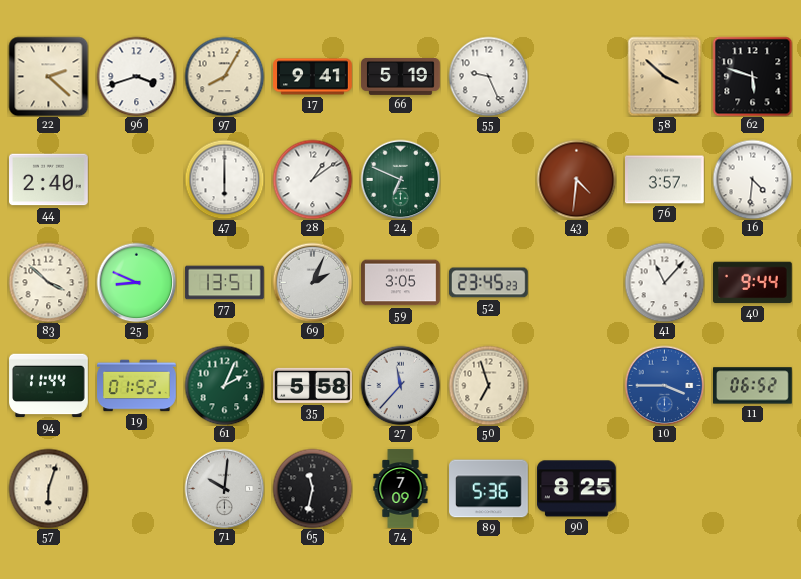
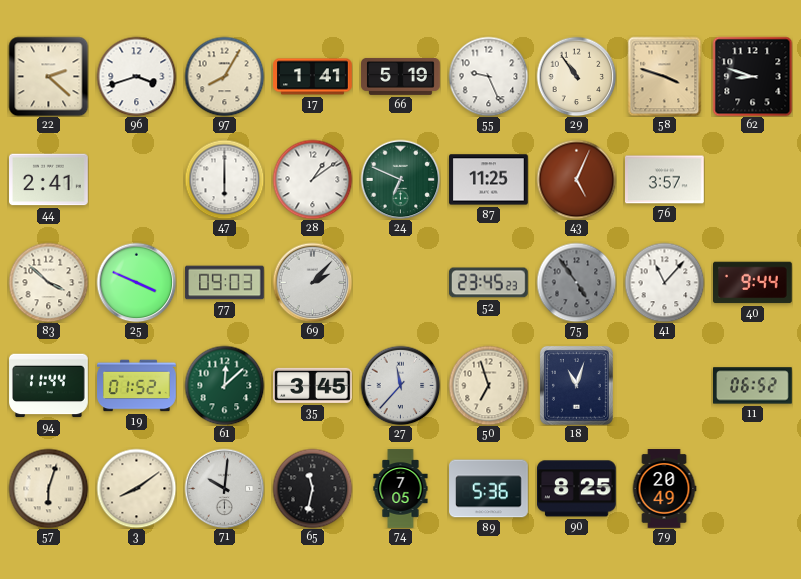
17: 9:41 -> 1:41 (313, 77)
29: none -> 10:54 (576, 76)
58: 3:52 -> 3:48 (665, 76)
62: 5:48 -> 8:48 (752, 76)
44: 2:40 -> 2:41 (49, 180)
87: none -> 11:25 (489, 180)
43: 4:31 -> 5:04 (576, 179)
16: 4:31 -> none (752, 179)
25: 8:49 -> 3:49 (136, 282)
77: 13:51 -> 09:03 (225, 283)
69: 2:04 -> 2:07 (312, 282)
59: 3:05 -> none (401, 283)
75: none -> 4:54 (576, 282)
61: 2:04 -> 12:08 (224, 385)
35: 5:58 -> 3:45 (313, 385)
18: none -> 11:03 (576, 385)
10: 3:45 -> none (664, 385)
3: none -> 8:09 (136, 488)
74: 7:09 -> 7:05 (401, 489)
79: none -> 20:49 (664, 489)
